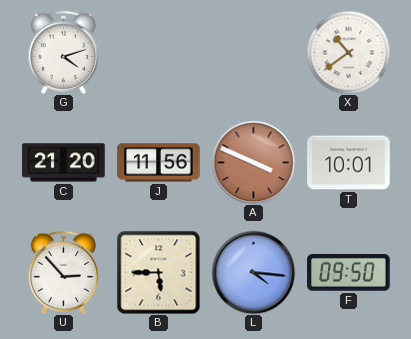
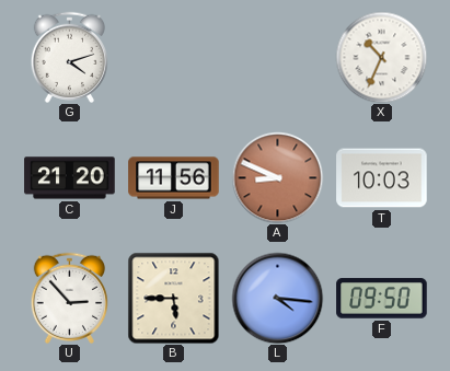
X: 10:39 -> 10:34 (381, 57)
A: 3:49 -> 8:49 (277, 177)
T: 10:01 -> 10:03 (382, 178)
